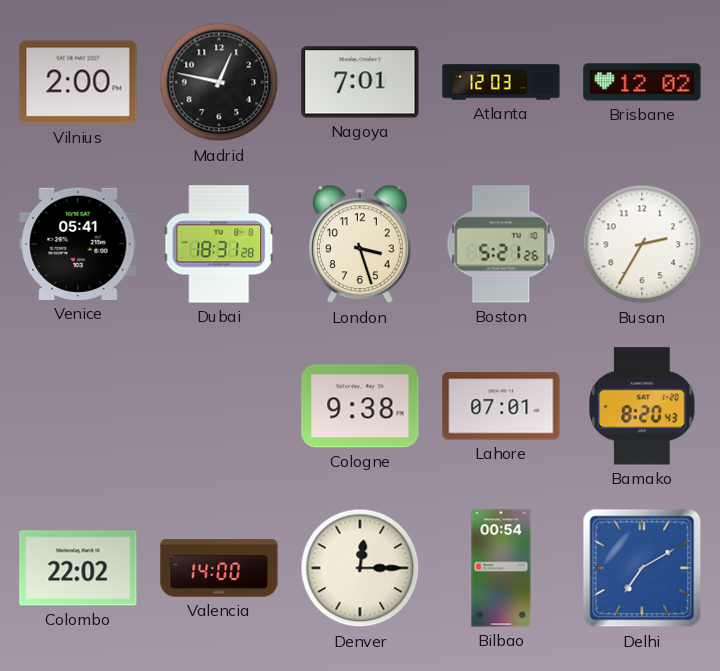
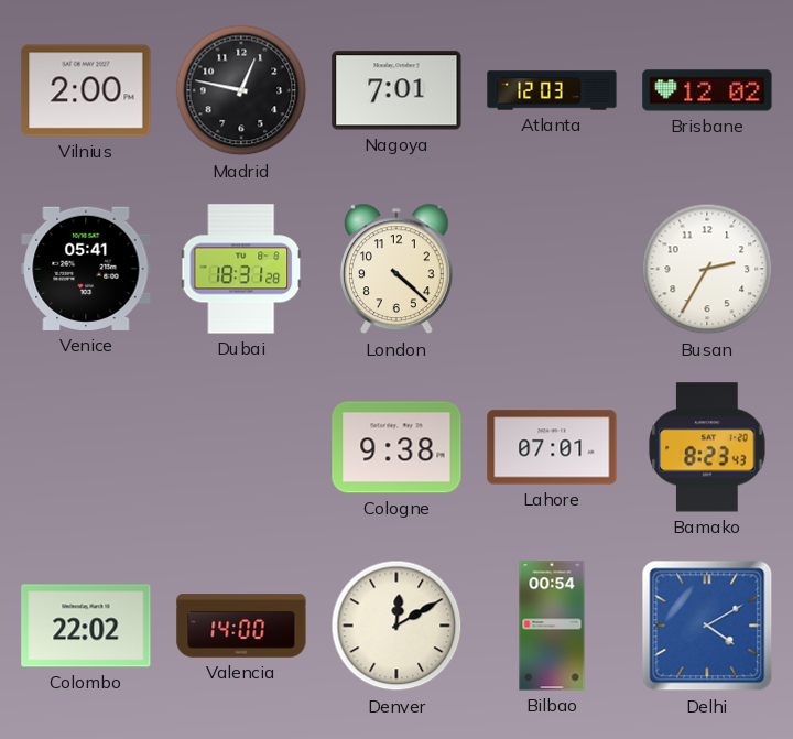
London: 3:27 -> 4:22 (397, 269)
Boston: 5:21 -> none (501, 244)
Bamako: 8:20 -> 8:23 (707, 447)
Denver: 12:15 -> 12:10 (397, 626)
Delhi: 7:10 -> 4:10 (707, 626)
